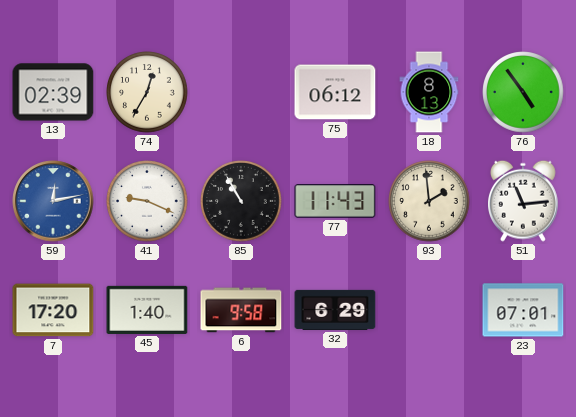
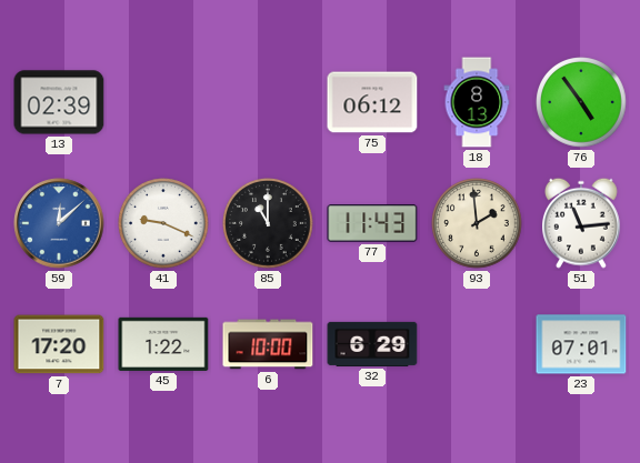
74: 12:35 -> none (147, 92)
59: 12:13 -> 12:08 (59, 223)
85: 10:55 -> 11:00 (268, 223)
45: 1:40 -> 1:22 (163, 344)
6: 9:58 -> 10:00 (268, 344)
